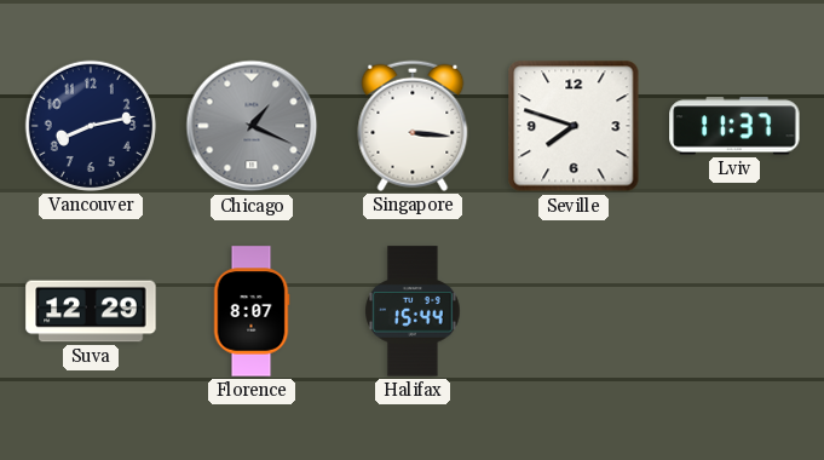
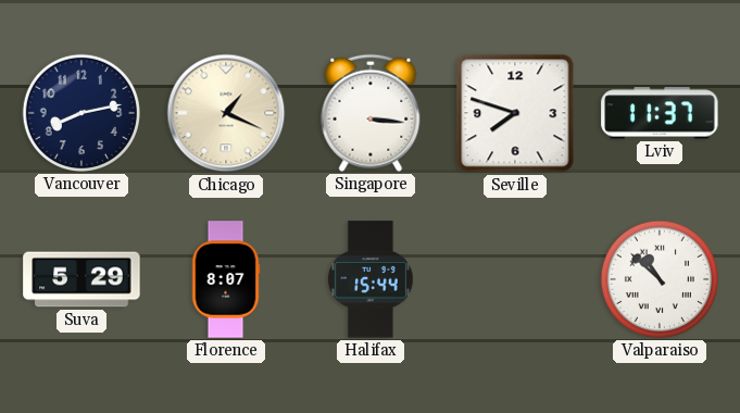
Chicago dial: grey -> cream (226, 113)
Suva: 12:29 -> 5:29 (81, 279)
Valparaiso: none -> 10:52 (660, 279)
